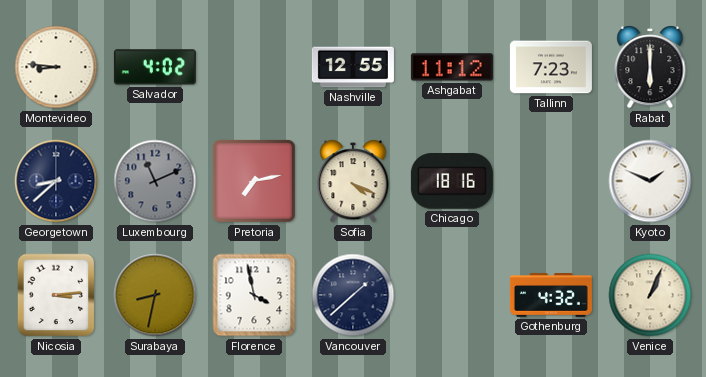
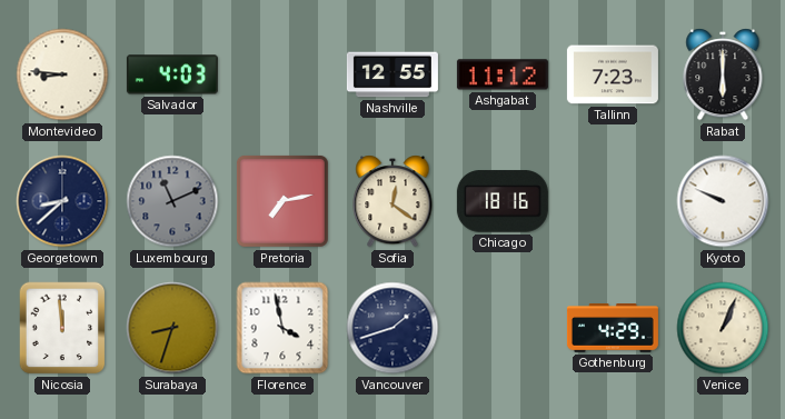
Salvador: 4:02 -> 4:03 (172, 74)
Sofia: 4:19 -> 12:21 (392, 201)
Kyoto: 1:49 -> 9:49 (723, 201)
Nicosia: 3:14 -> 11:59 (62, 328)
Surabaya: 8:32 -> 8:33 (172, 328)
Vancouver: 1:38 -> 1:42 (392, 328)
Gothenburg: 4:32 -> 4:29 (613, 328)
